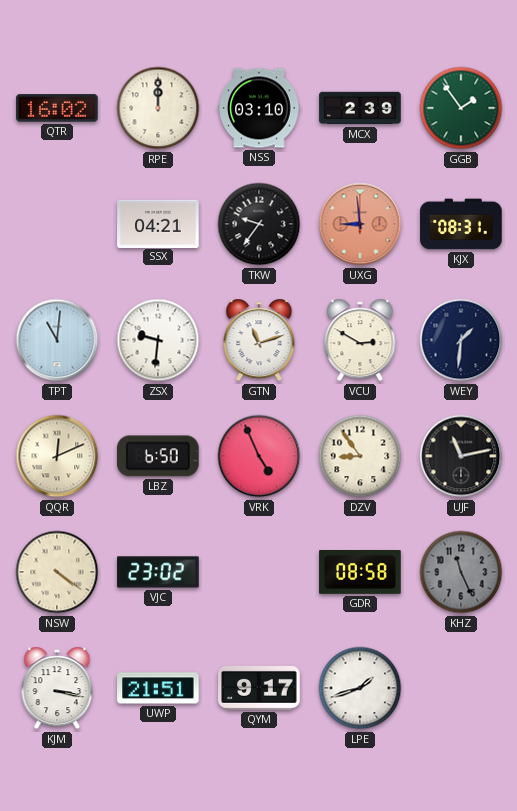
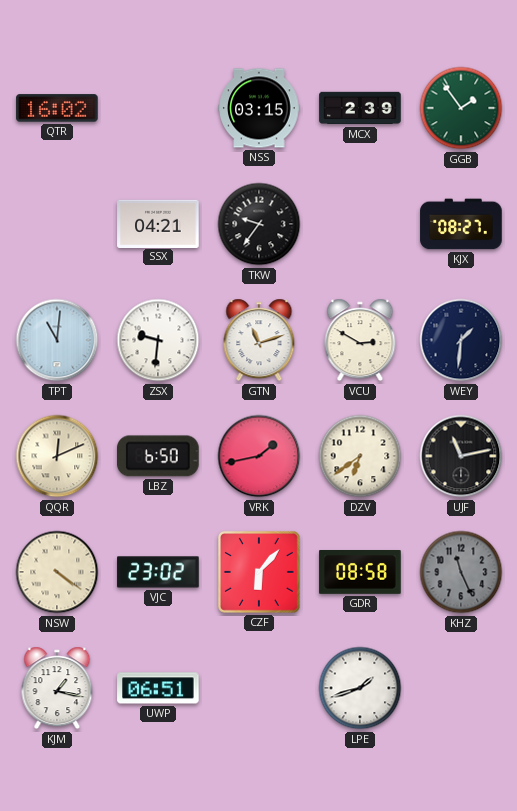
RPE: 12:00 -> none (158, 108)
NSS: 03:10 -> 03:15 (259, 108)
UXG: 8:59 -> none (360, 224)
KJX: 08:31 -> 08:27 (461, 224)
VRK: 4:56 -> 1:43 (259, 456)
DZV: 8:54 -> 6:39 (360, 456)
CZF: none -> 6:07 (259, 572)
KJM: 3:17 -> 1:17 (57, 688)
UWP: 21:51 -> 06:51 (158, 688)
QYM: 9:17 -> none (259, 688)
